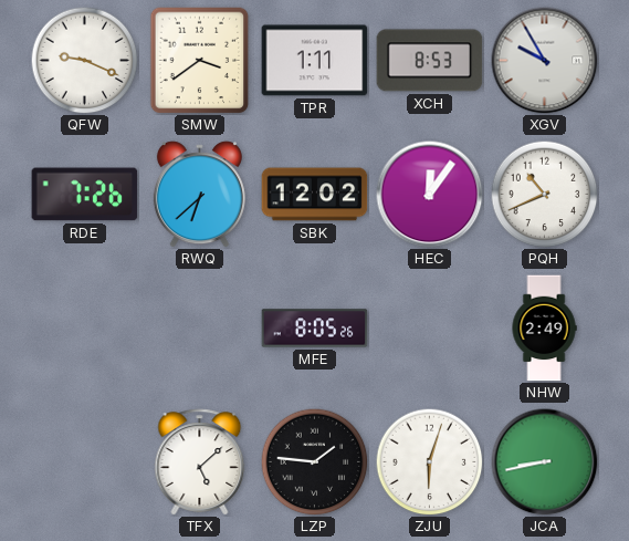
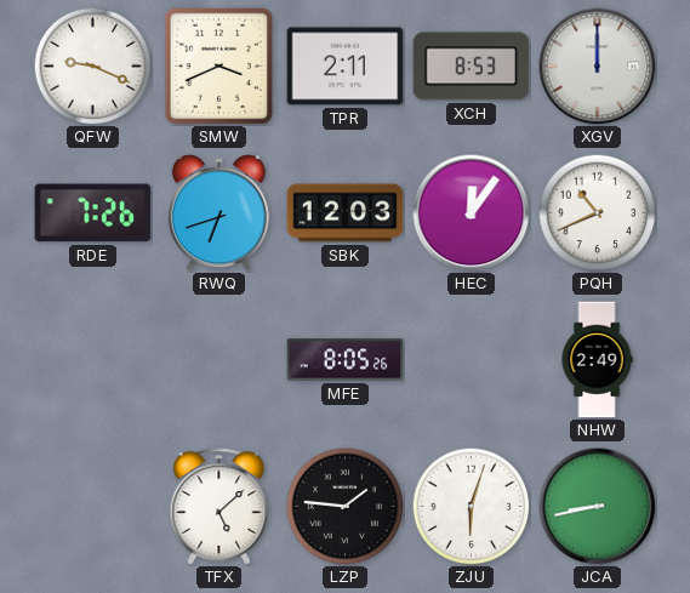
SMW: 3:39 -> 3:41 (219, 65)
TPR: 1:11 -> 2:11 (346, 67)
XGV: 9:55 -> 12:00 (598, 67)
RWQ: 6:38 -> 6:42 (218, 213)
SBK: 12:02 -> 12:03 (346, 213)
